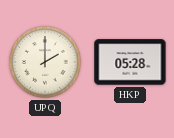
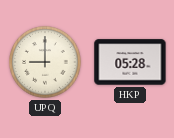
UPQ: 2:00 -> 9:00 (45, 62)
